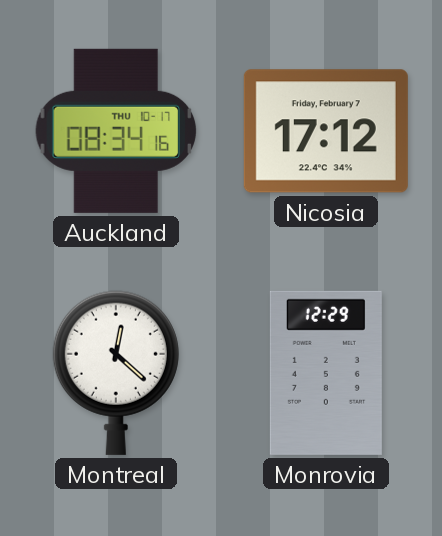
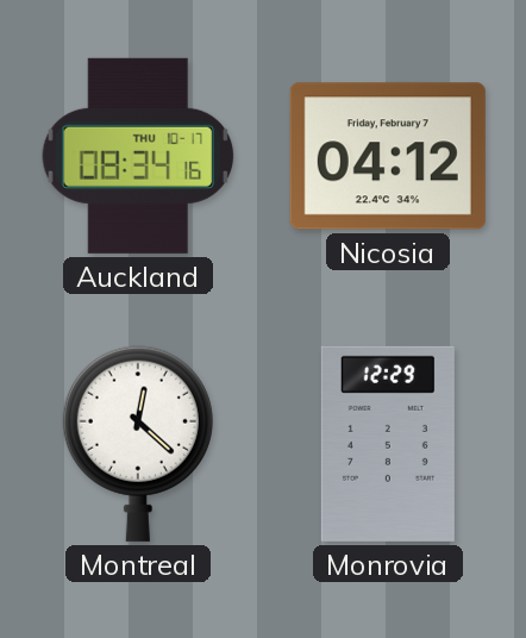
Nicosia: 17:12 -> 04:12 (388, 156)
